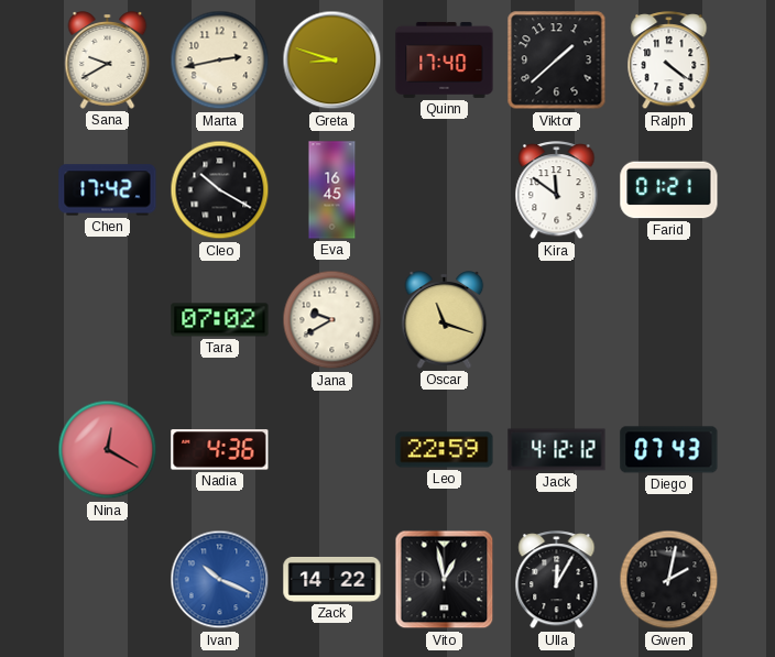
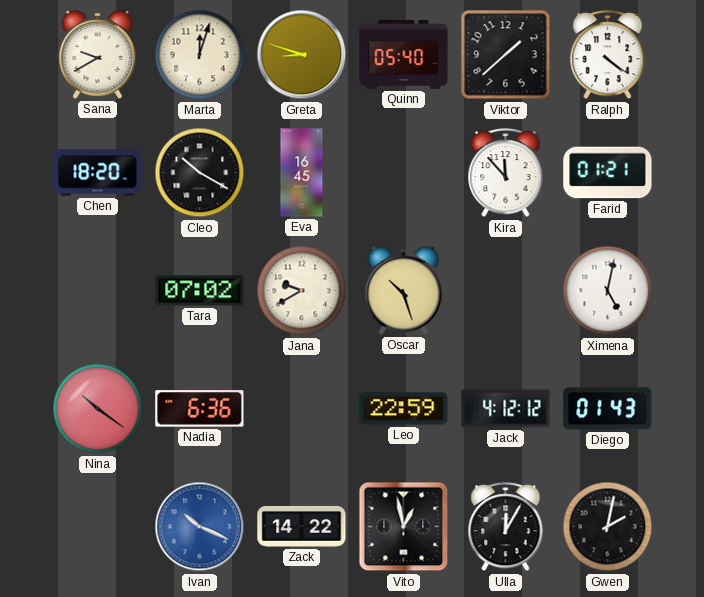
Marta: 2:43 -> 12:03 (200, 55)
Quinn: 17:40 -> 05:40 (404, 54)
Chen: 17:42 -> 18:20 (98, 173)
Kira: 11:51 -> 11:53 (506, 173)
Oscar: 11:18 -> 10:27 (404, 291)
Ximena: none -> 5:02 (608, 291)
Nina: 12:20 -> 10:21 (98, 409)
Nadia: 4:36 -> 6:36 (200, 409)
Diego: 07:43 -> 01:43 (608, 409)
